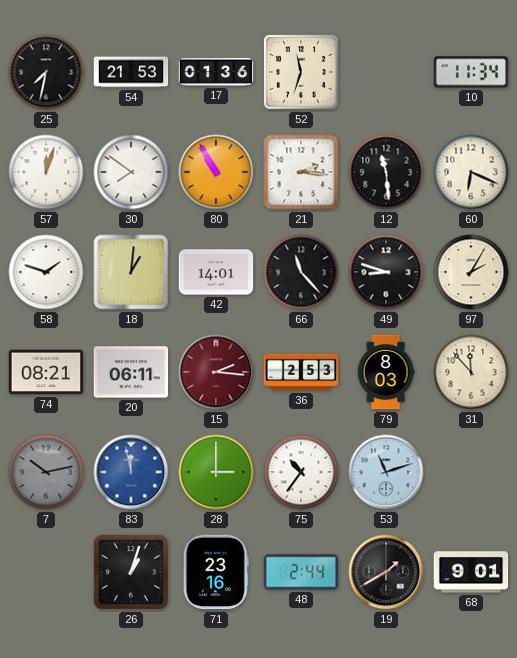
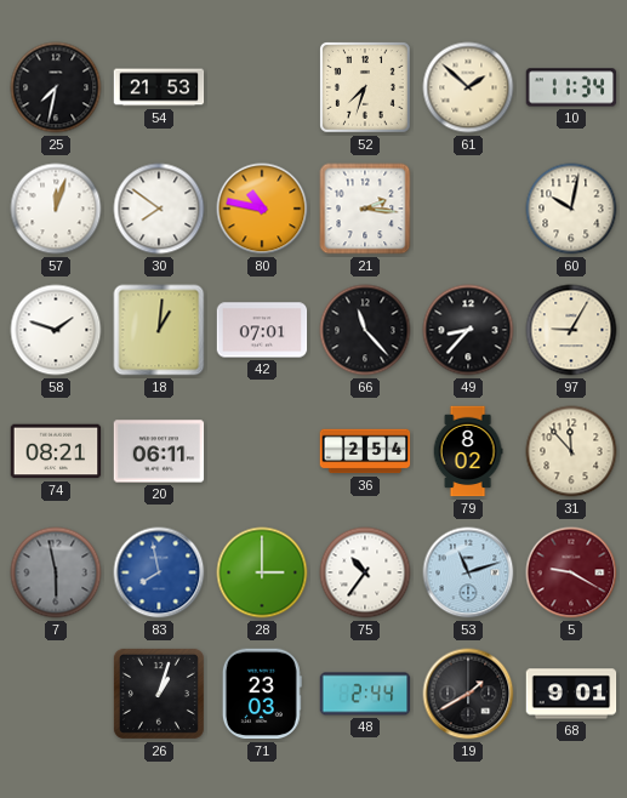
17: 01:36 -> none (216, 72)
52: 11:33 -> 7:33 (366, 89)
61: none -> 1:52 (468, 87)
80: 10:55 -> 10:47 (262, 209)
12: 11:29 -> none (386, 172)
60: 6:19 -> 10:02 (571, 209)
42: 14:01 -> 07:01 (262, 330)
49: 8:48 -> 8:37 (468, 330)
97: 2:05 -> 9:05 (571, 330)
15: 2:16 -> none (216, 372)
36: 2:53 -> 2:54 (365, 451)
79: 8:03 -> 8:02 (468, 451)
7: 10:13 -> 5:58 (56, 572)
83: 11:58 -> 7:58 (159, 572)
5: none -> 9:20 (571, 572)
71: 23:16 -> 23:03 (262, 694)
